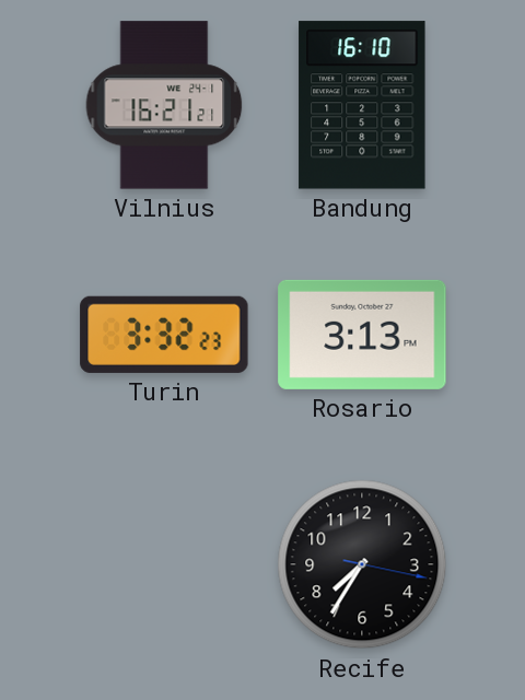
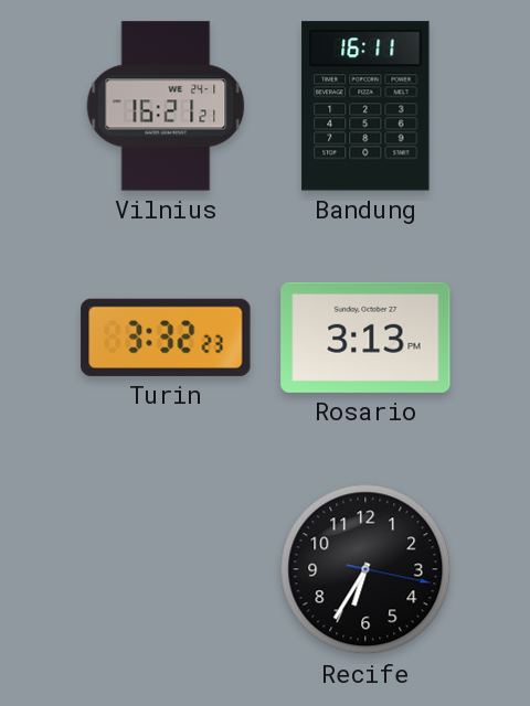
Bandung: 16:10 -> 16:11 (365, 106)
Recife: 7:35 -> 6:35 (365, 569)
